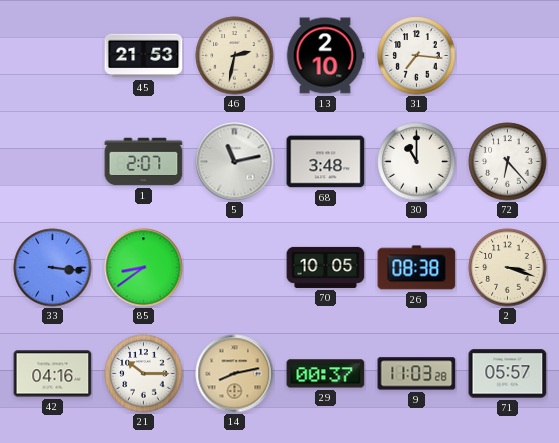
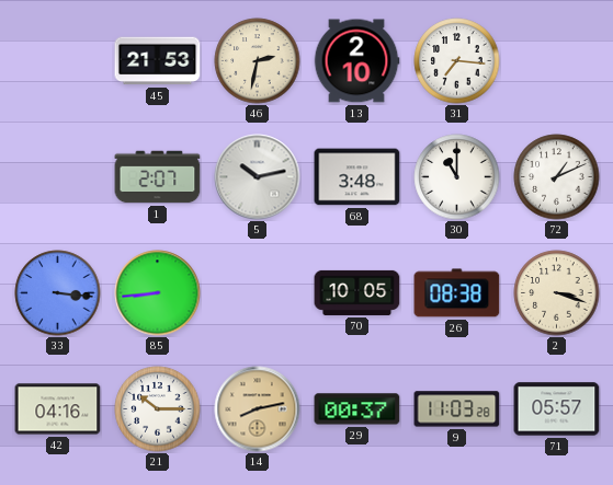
5: 11:13 -> 10:13 (258, 177)
72: 6:23 -> 1:11 (557, 177)
85: 8:39 -> 8:44 (158, 293)
